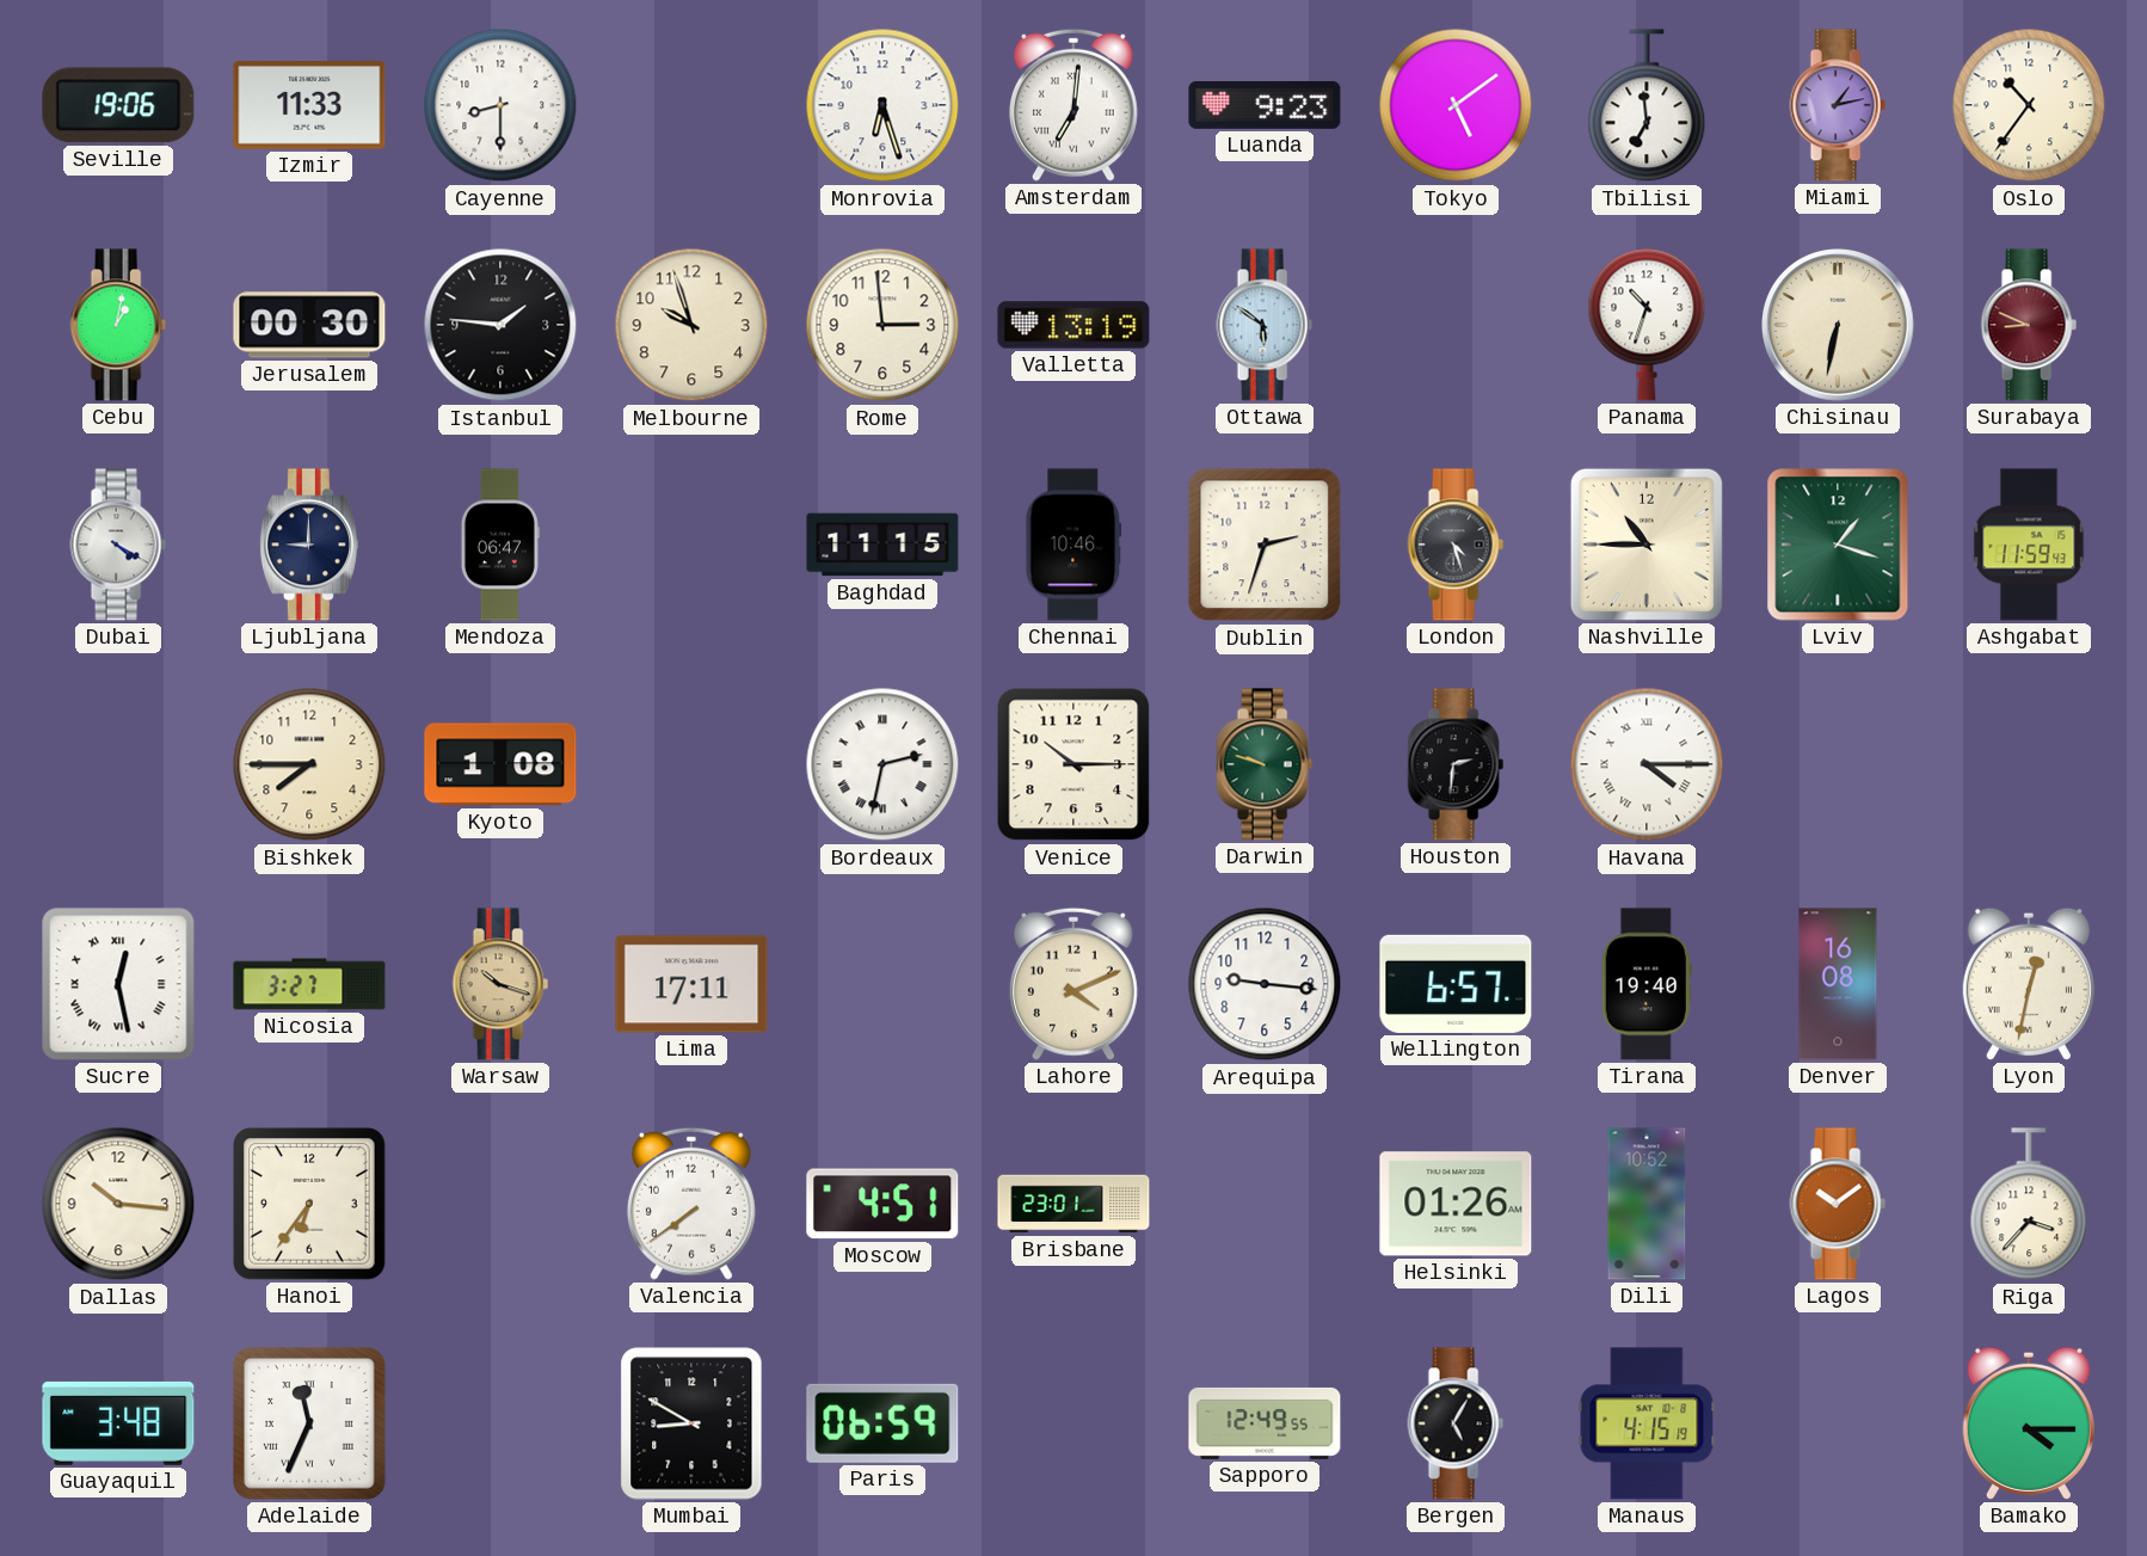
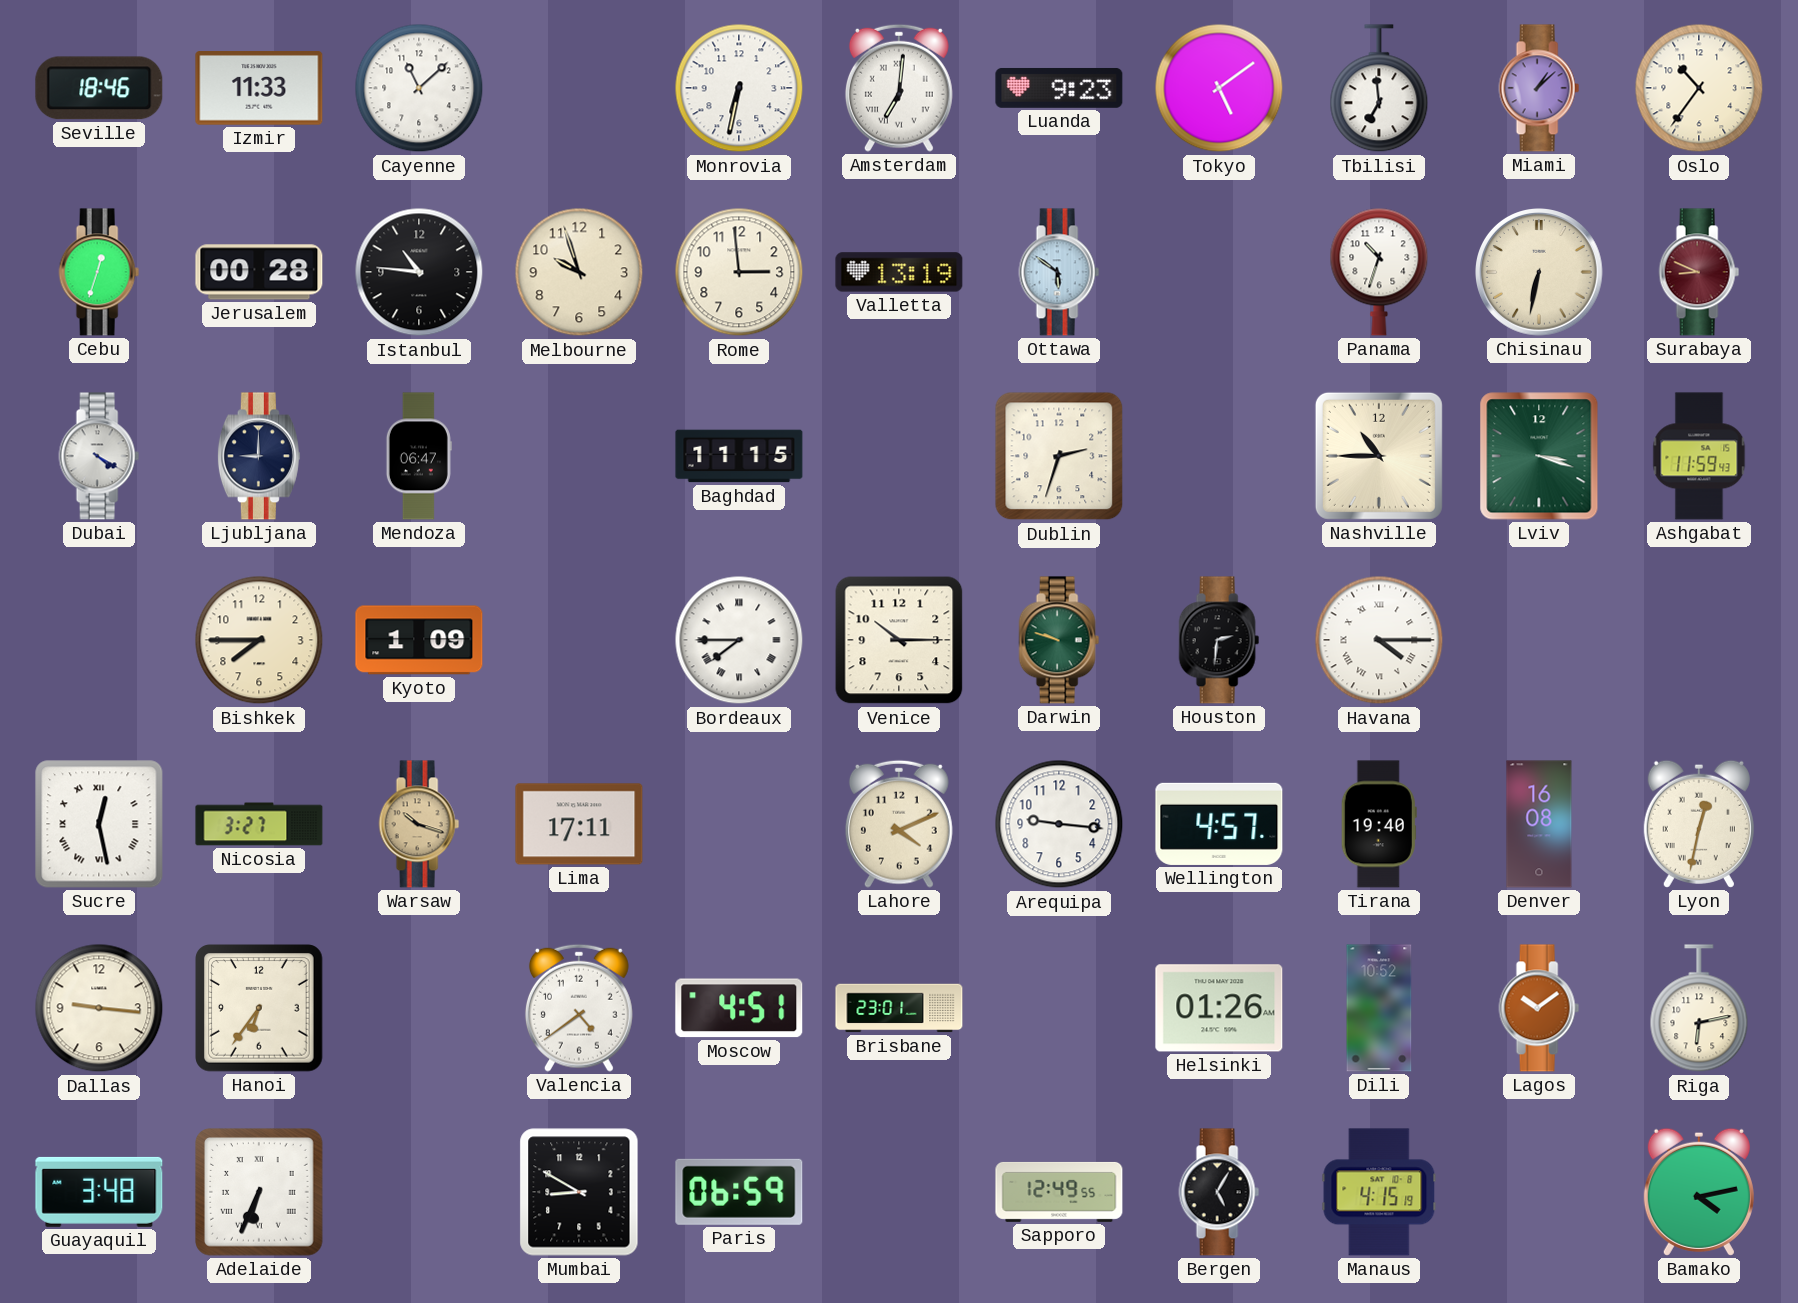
Seville: 19:06 -> 18:46 (99, 88)
Cayenne: 8:30 -> 11:08 (419, 88)
Monrovia: 6:27 -> 6:32 (739, 88)
Miami: 1:13 -> 1:08 (1539, 88)
Cebu: 1:02 -> 12:33 (99, 272)
Jerusalem: 00:30 -> 00:28 (259, 272)
Istanbul: 1:46 -> 10:46 (419, 272)
Chennai: 10:46 -> none (1073, 545)
London: 4:27 -> none (1456, 545)
Lviv: 1:18 -> 3:18 (1539, 456)
Kyoto: 1:08 -> 1:09 (419, 640)
Bordeaux: 2:32 -> 7:45 (739, 640)
Wellington: 6:57 -> 4:57 (1219, 824)
Dallas: 10:16 -> 9:16 (99, 1008)
Valencia: 7:39 -> 4:39 (579, 1008)
Riga: 3:37 -> 6:13 (1699, 1009)
Adelaide: 11:34 -> 6:34 (259, 1192)
Bamako: 4:15 -> 4:13 (1699, 1192)
